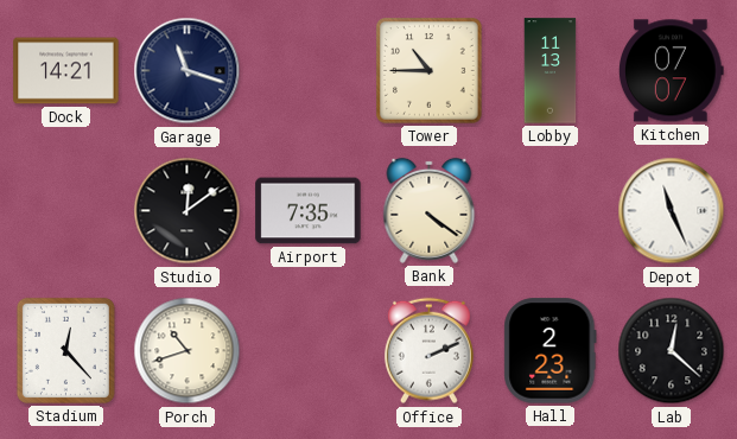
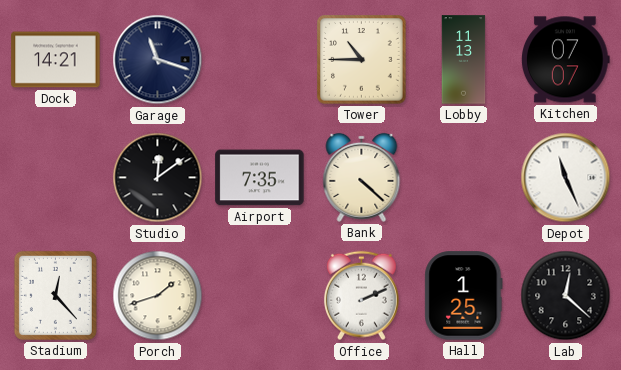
Bank: 4:21 -> 4:22 (362, 177)
Porch: 10:42 -> 1:42 (158, 296)
Hall: 2:23 -> 1:25 (464, 296)
